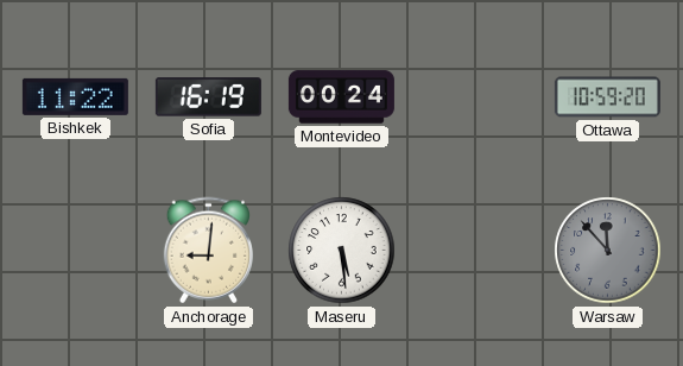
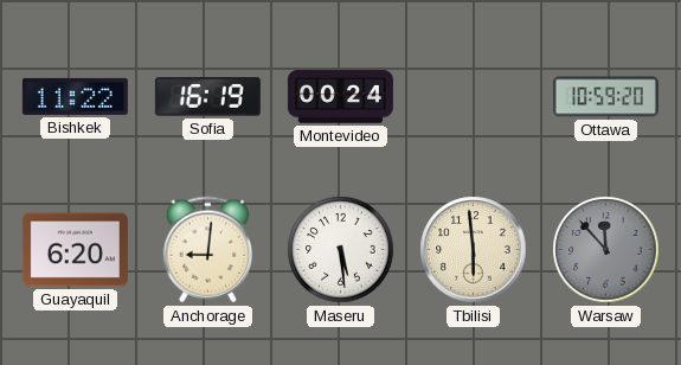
Guayaquil: none -> 6:20 (75, 250)
Tbilisi: none -> 5:59 (474, 250)
